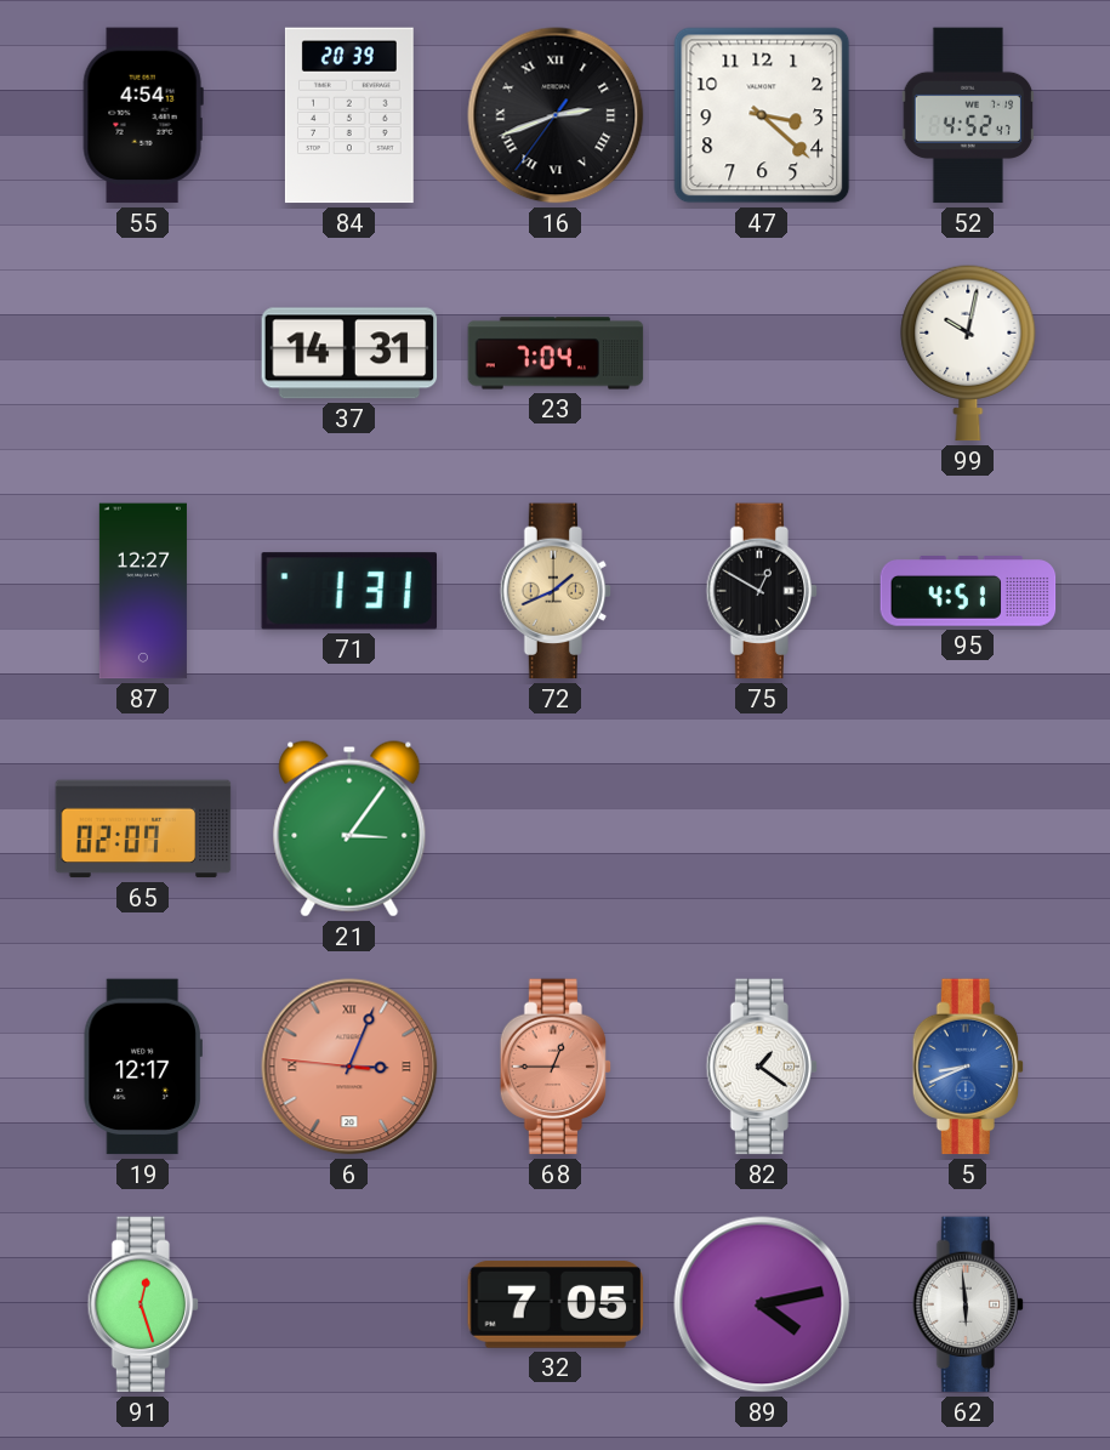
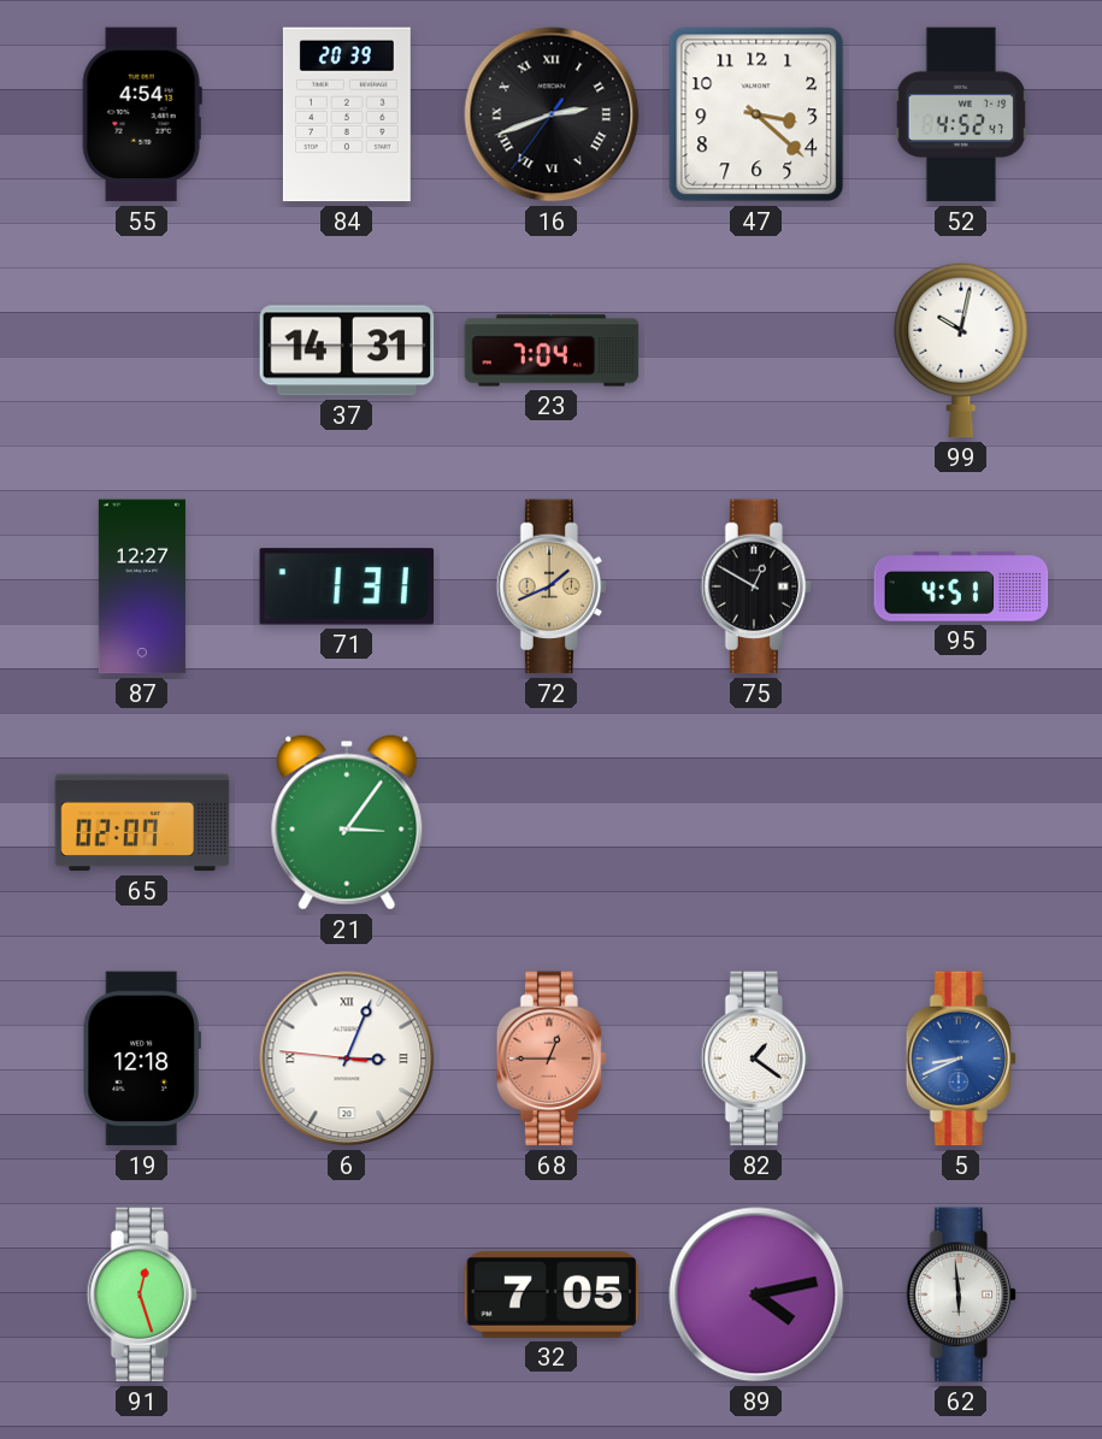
19: 12:17 -> 12:18 (142, 1058)
6 dial: salmon -> white (347, 1058)
